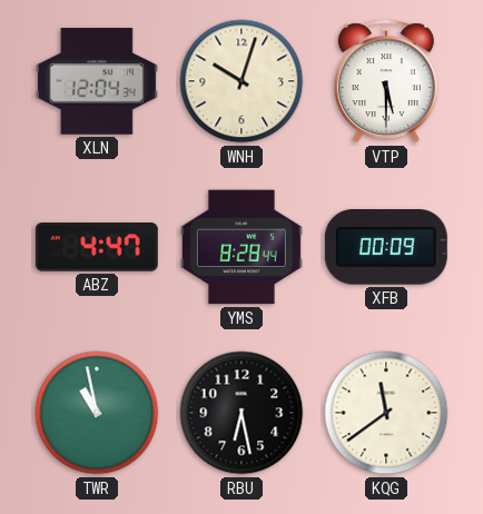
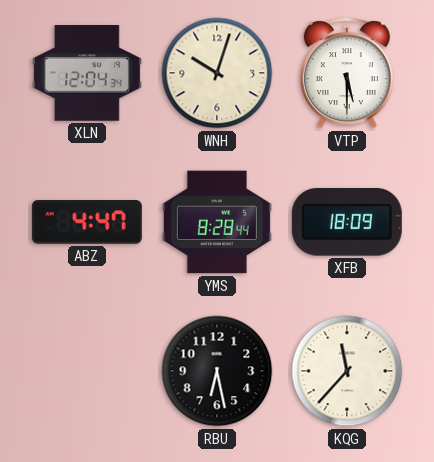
XFB: 00:09 -> 18:09 (347, 223)
TWR: 10:58 -> none (97, 413)
KQG: 11:39 -> 11:37 (347, 371)
